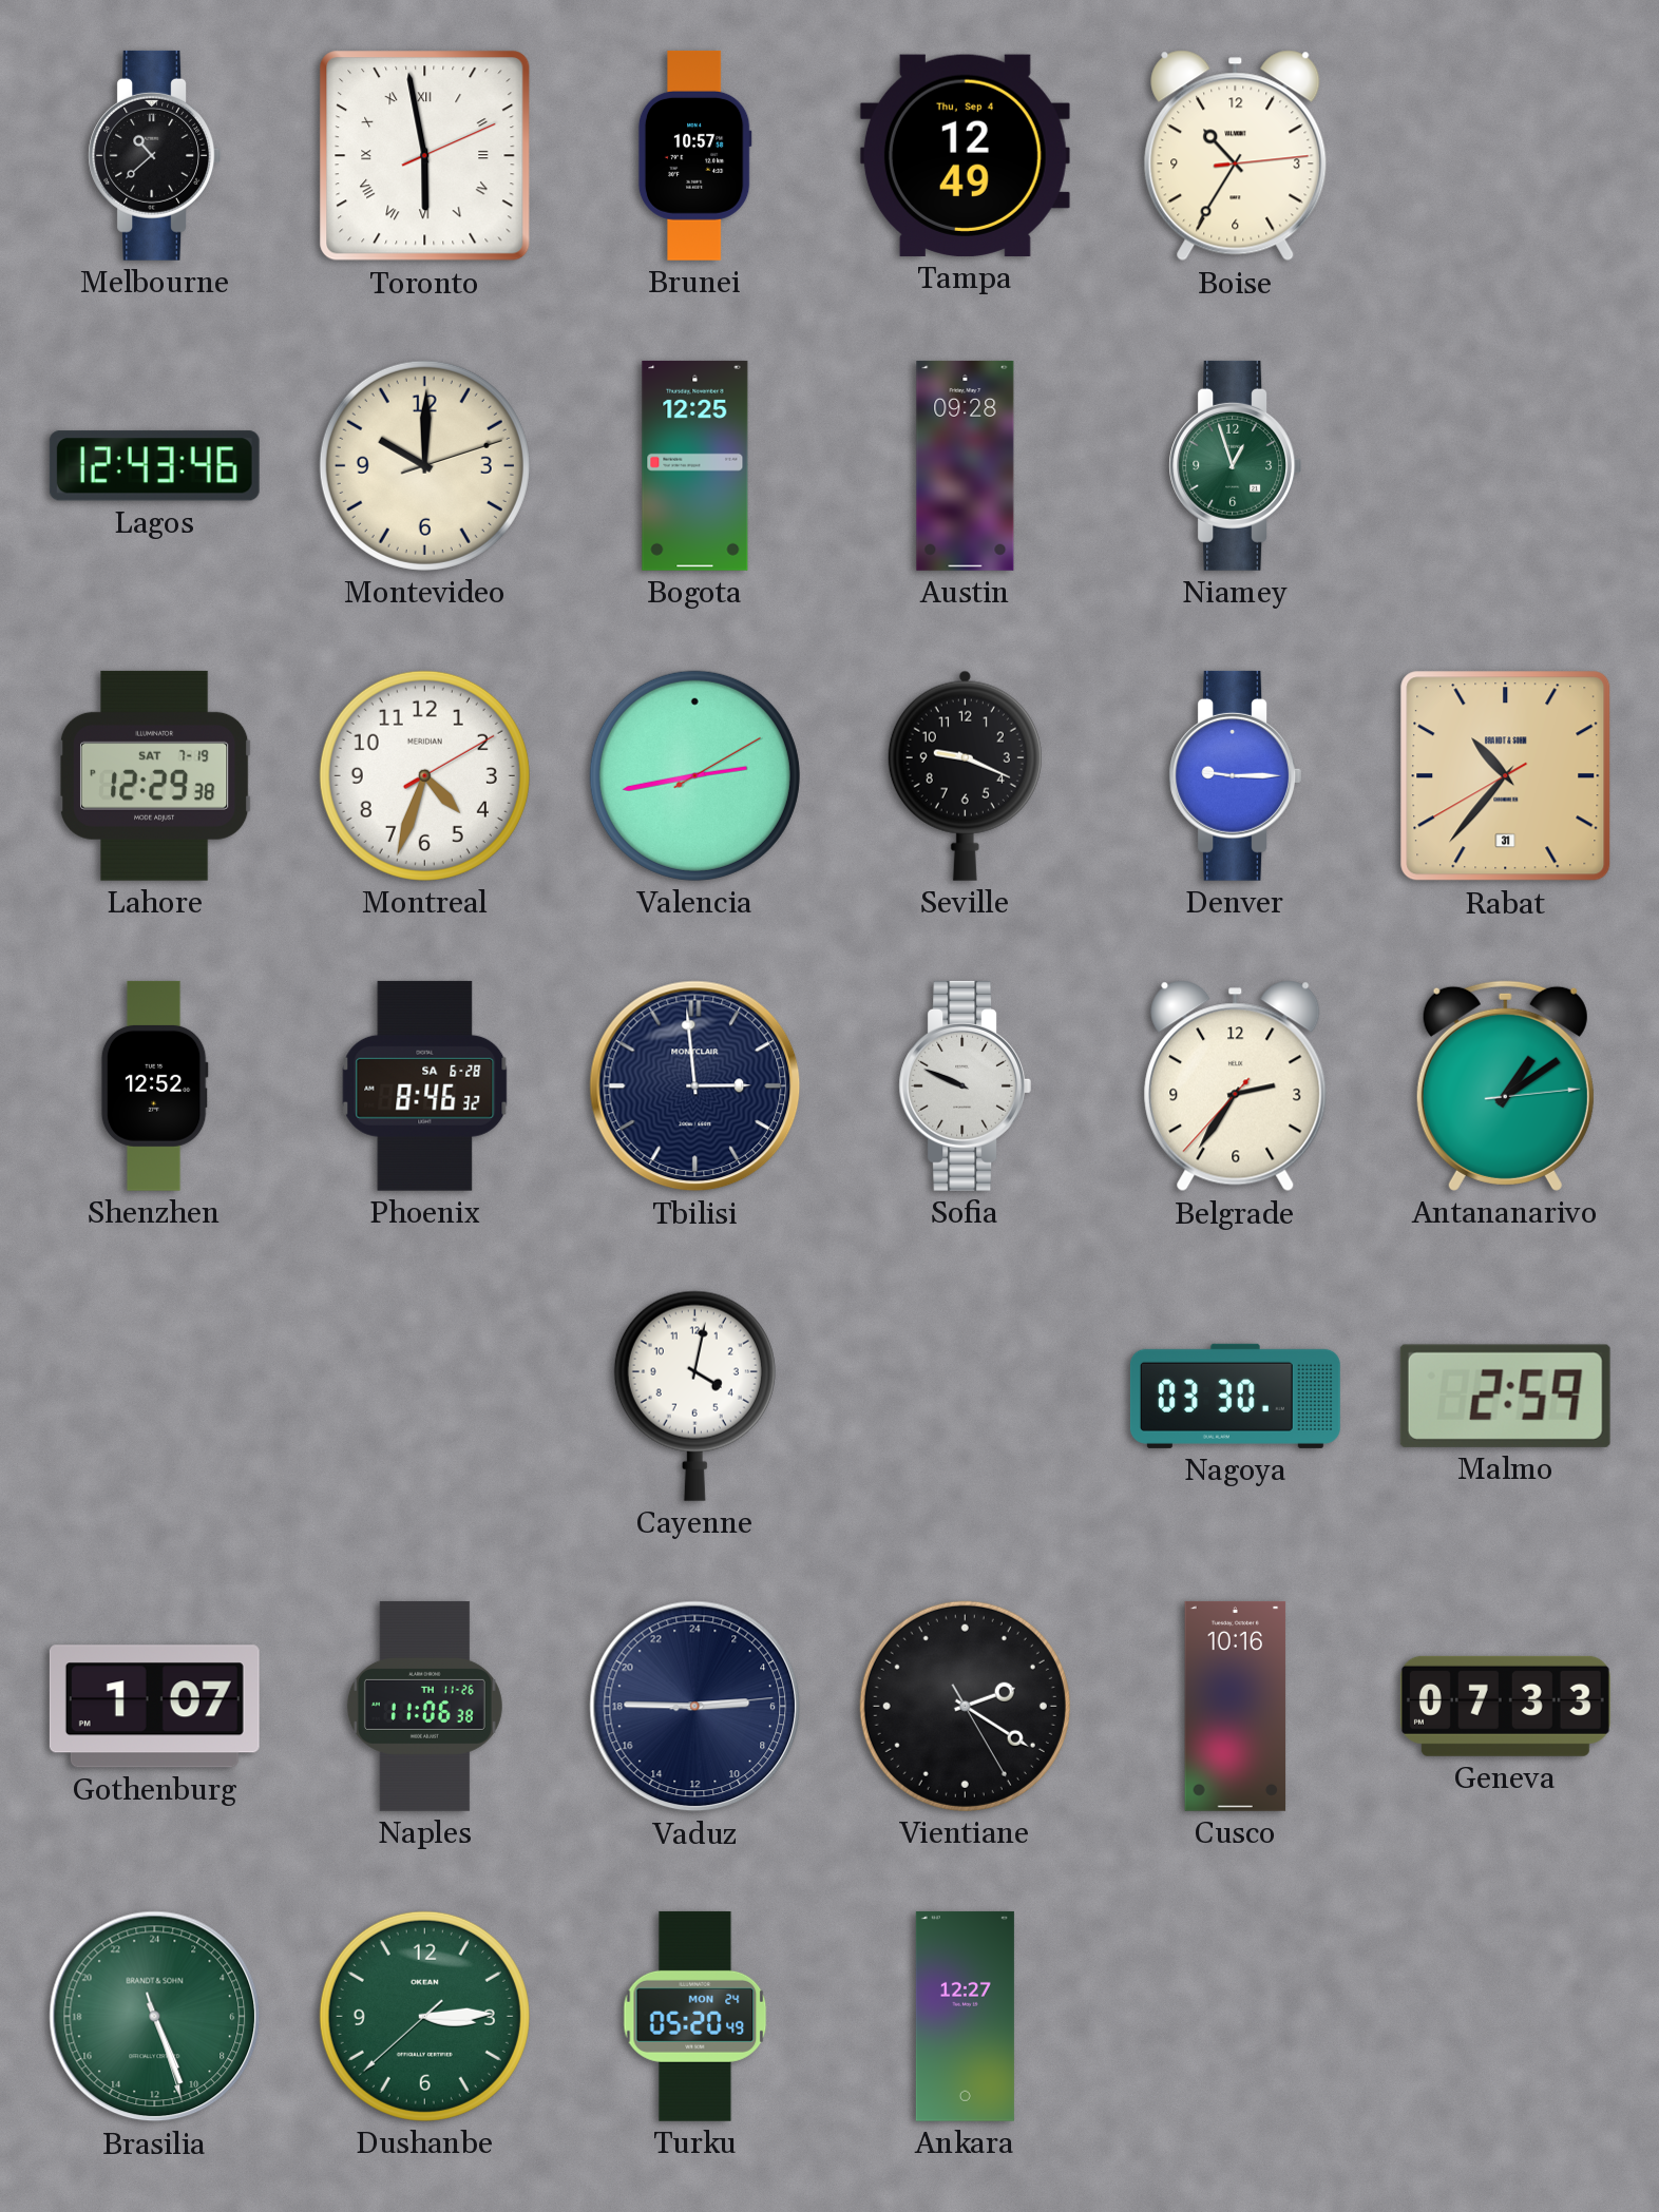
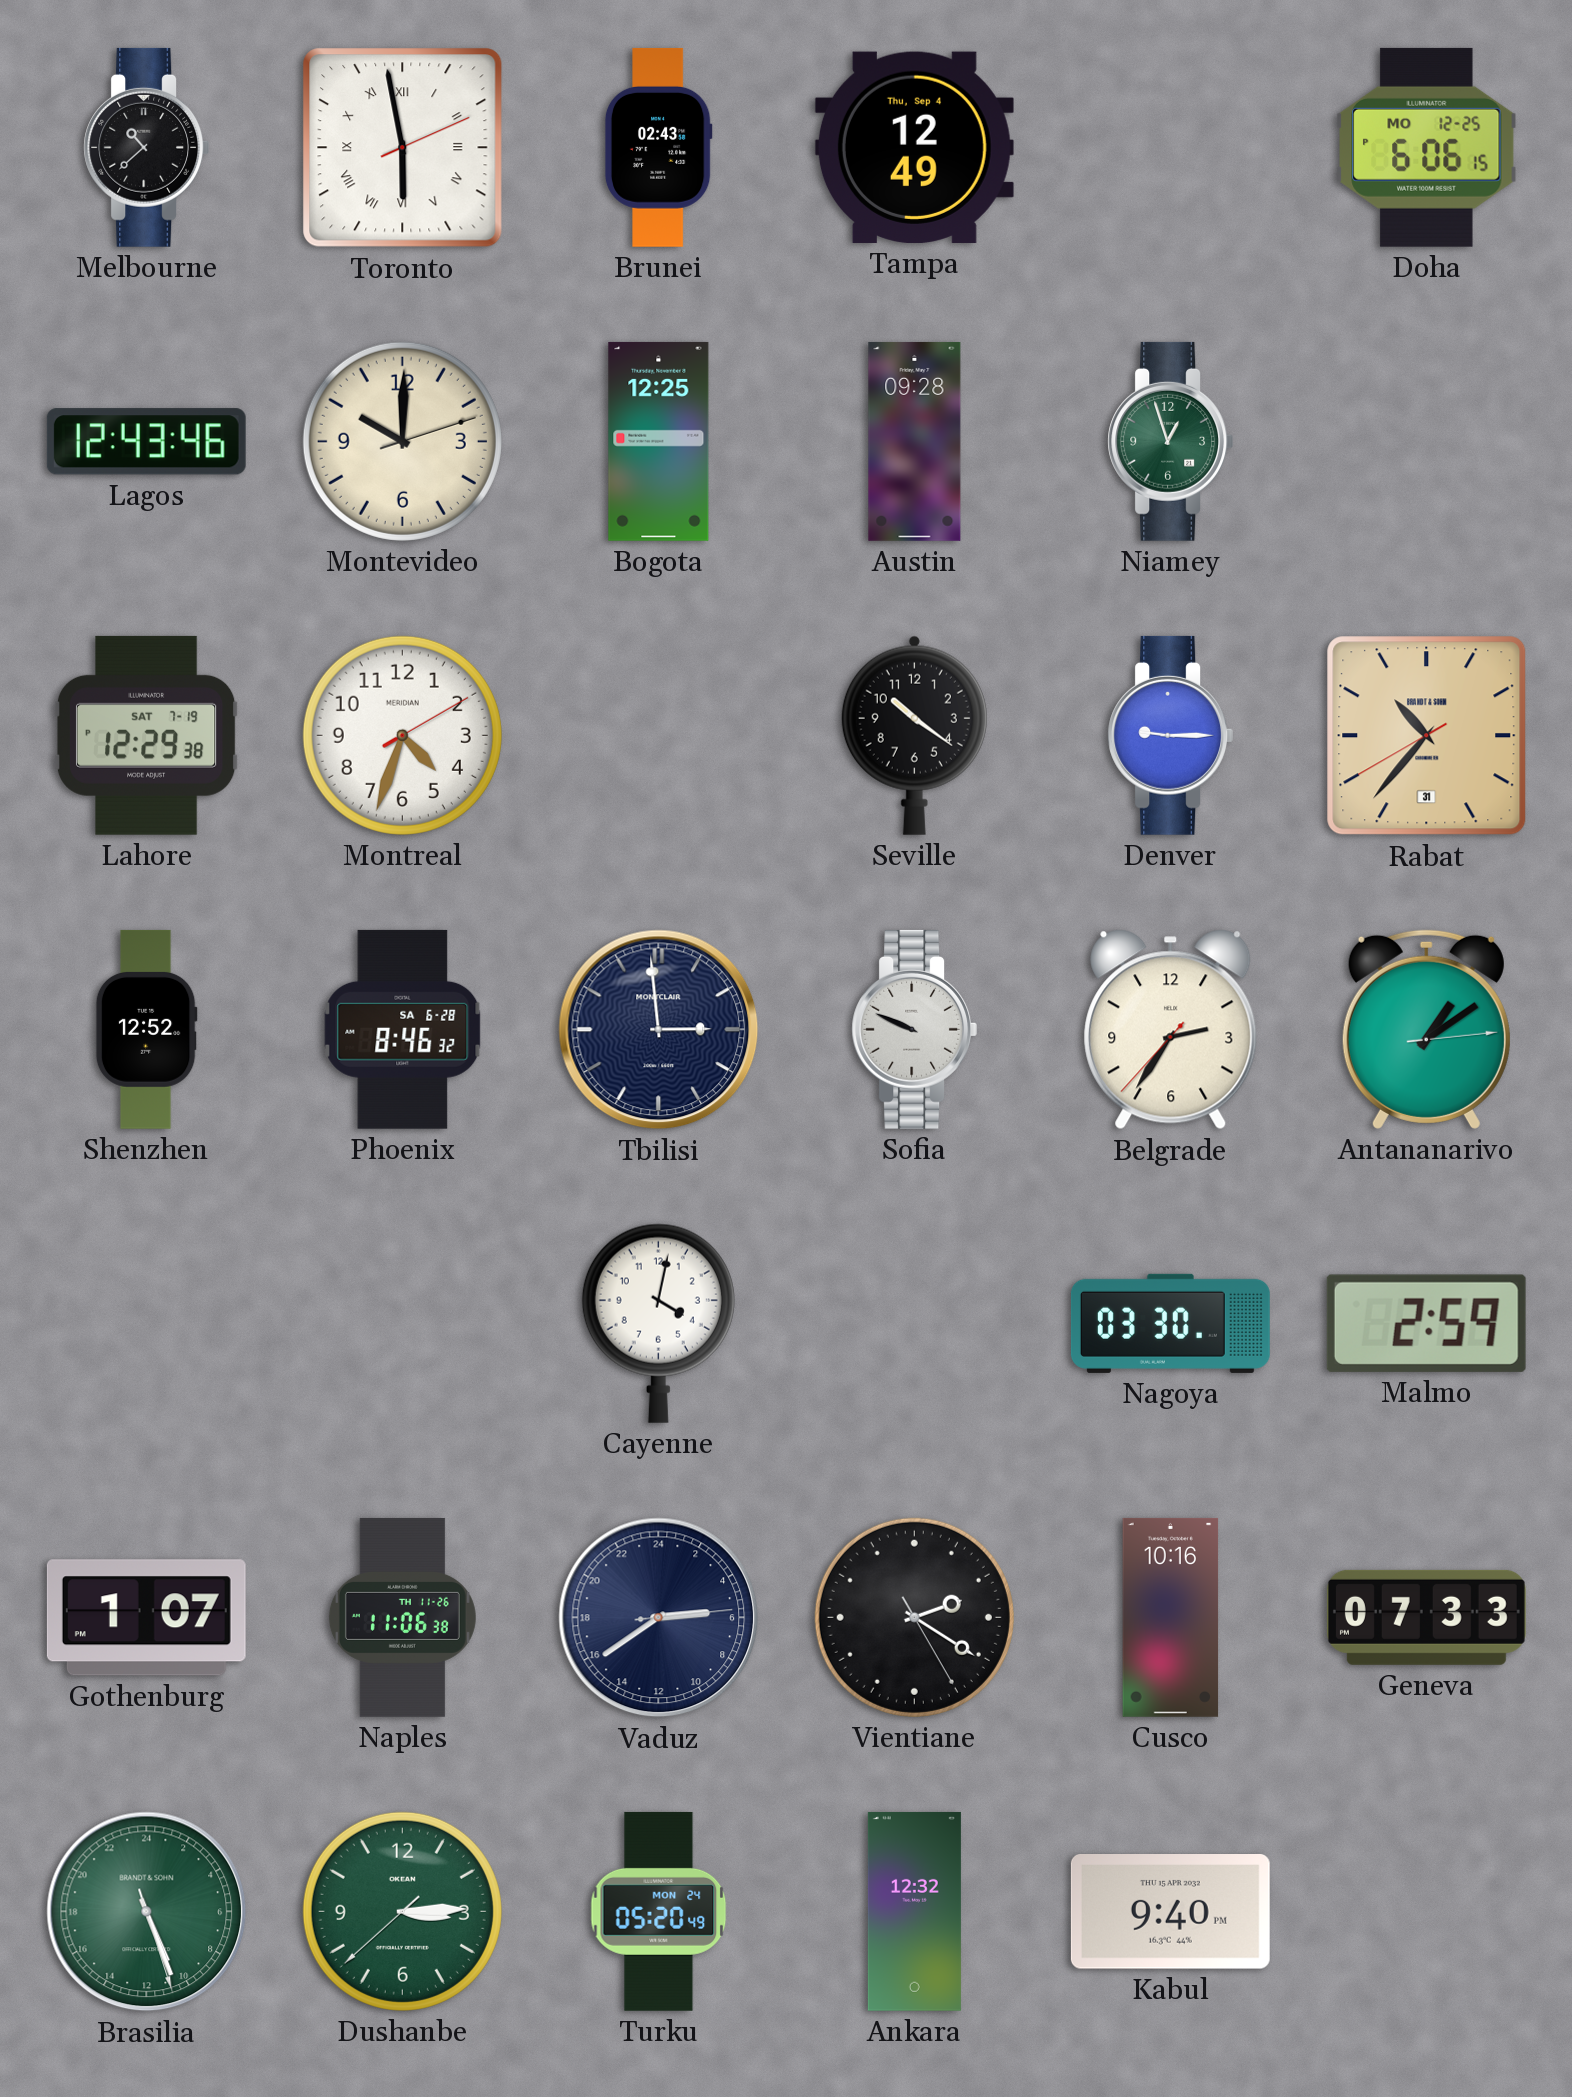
Brunei: 10:57 -> 02:43 (658, 147)
Boise: 10:35 -> none (1236, 156)
Doha: none -> 6:06 (1427, 147)
Valencia: 2:43 -> none (694, 775)
Seville: 9:19 -> 10:21 (914, 735)
Vaduz: 5:45 -> 5:39 (659, 1618)
Ankara: 12:27 -> 12:32 (914, 1911)
Kabul: none -> 9:40 (1170, 1912)
